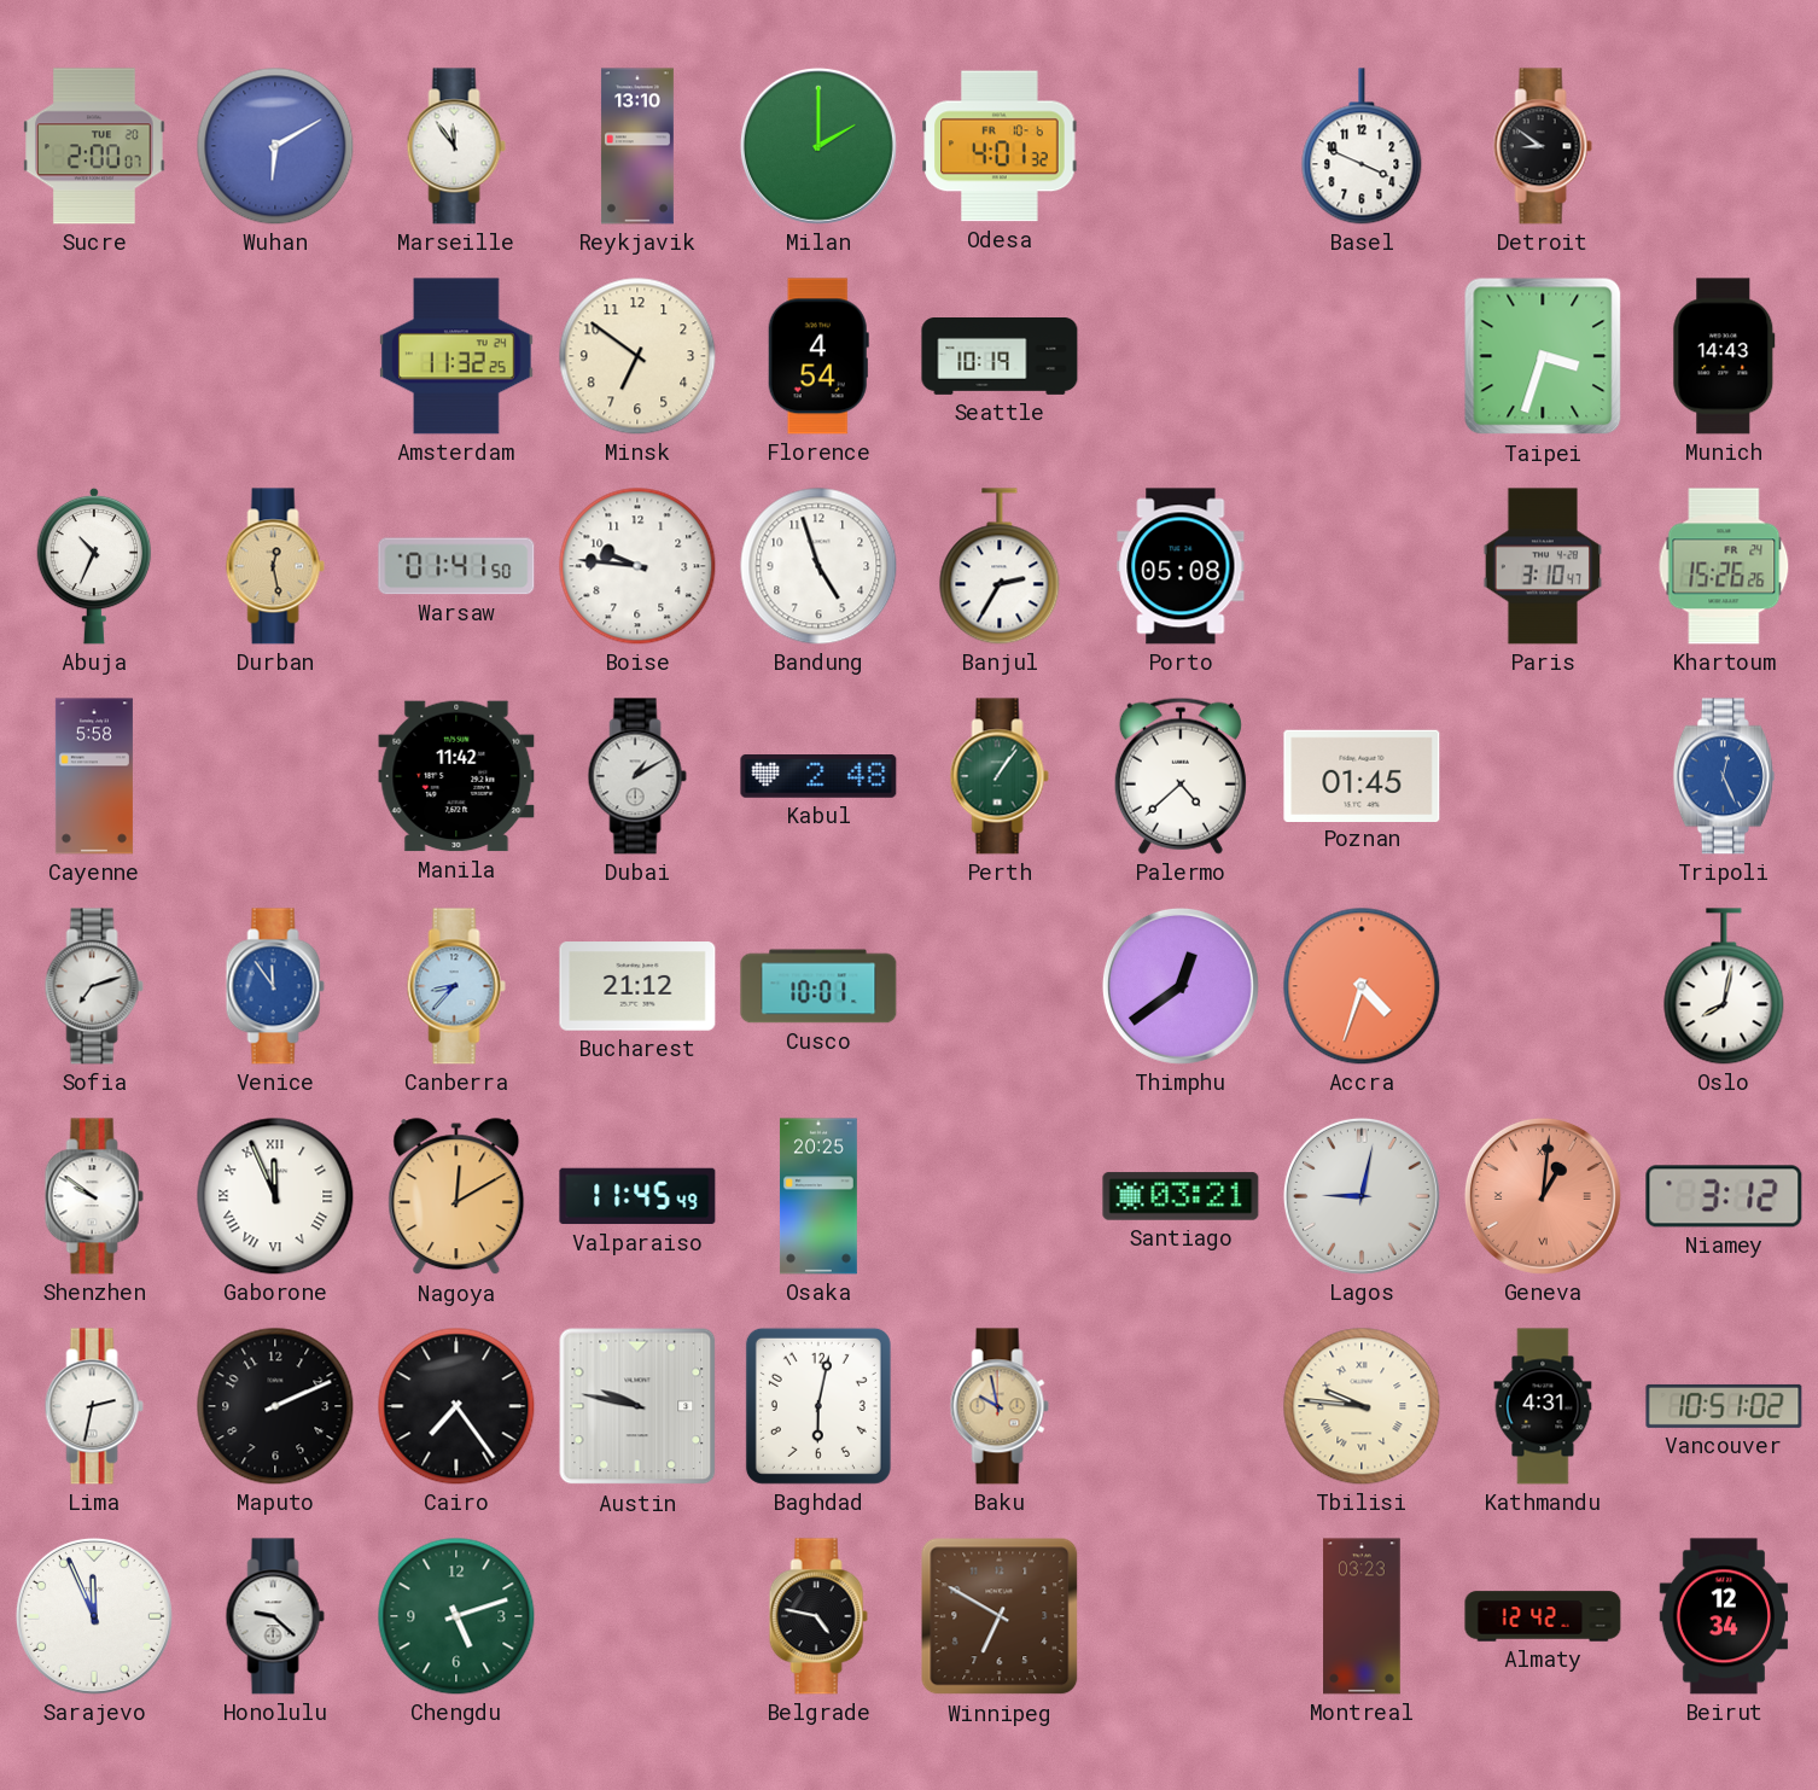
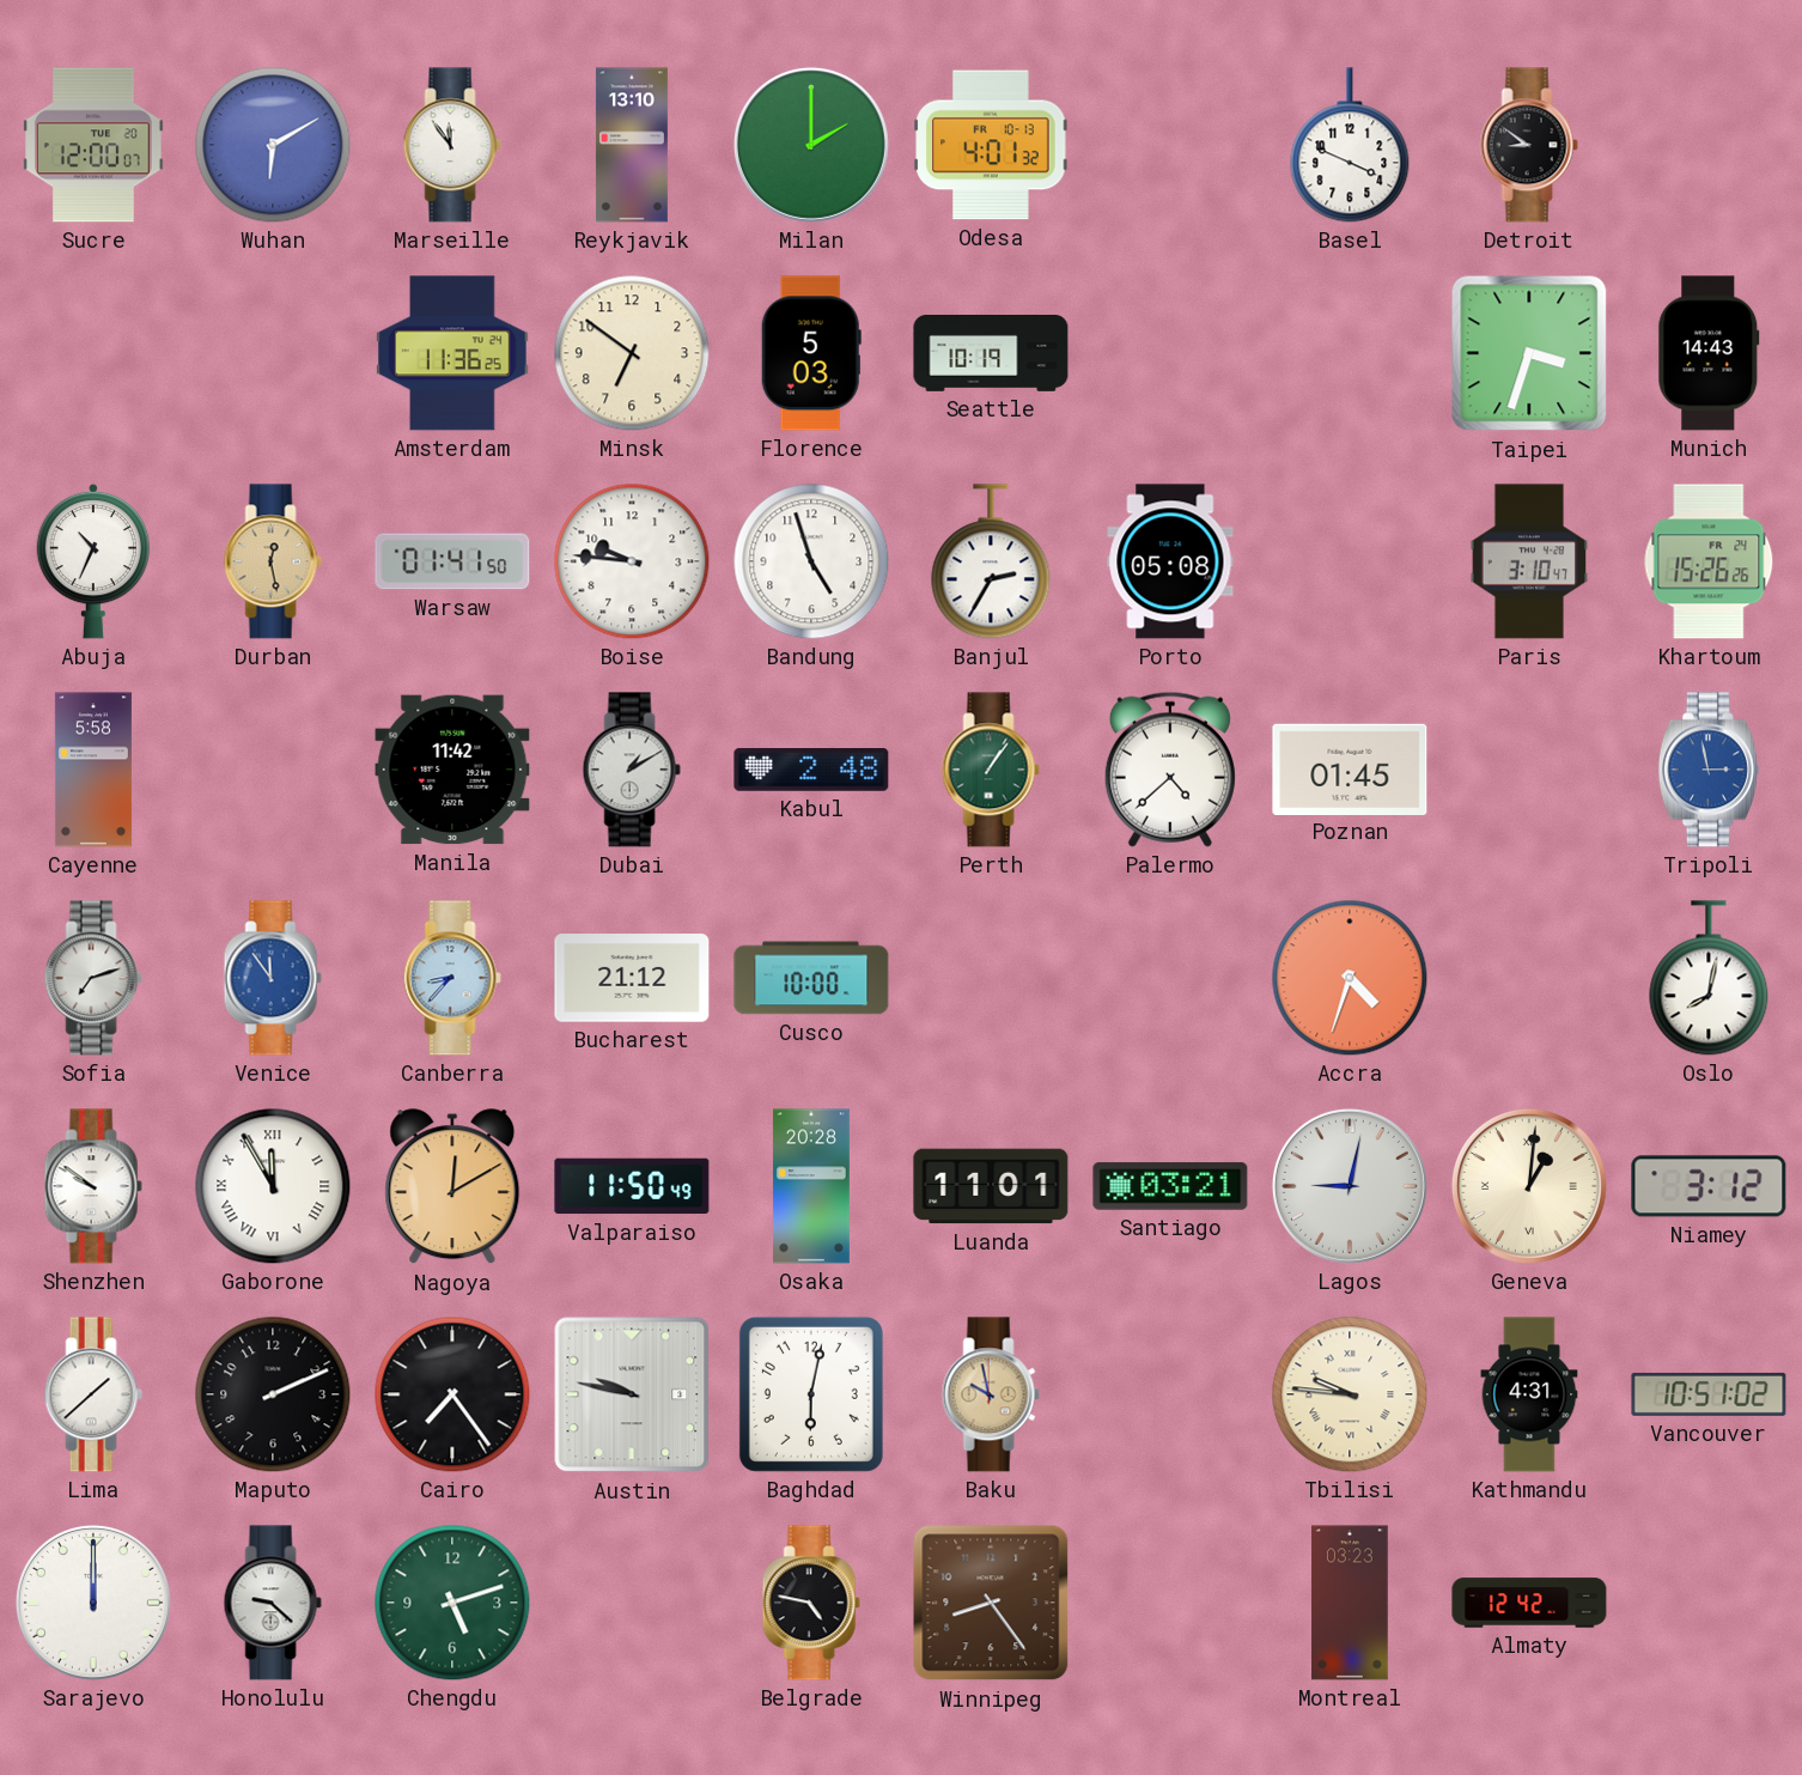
Sucre: 2:00 -> 12:00 (93, 145)
Odesa date: FR 10-6 -> FR 10-13 (991, 145)
Amsterdam: 11:32 -> 11:36 (452, 353)
Florence: 4:54 -> 5:03 (811, 353)
Tripoli: 12:26 -> 2:58 (1709, 770)
Cusco: 10:01 -> 10:00 (811, 978)
Thimphu: 12:39 -> none (1181, 986)
Gaborone: 11:56 -> 11:55 (273, 1186)
Valparaiso: 11:45 -> 11:50 (632, 1186)
Osaka: 20:25 -> 20:28 (811, 1186)
Luanda: none -> 11:01 (991, 1186)
Geneva dial: salmon -> cream (1529, 1186)
Lima: 2:32 -> 1:38 (93, 1394)
Sarajevo: 11:56 -> 12:00 (93, 1603)
Winnipeg: 6:50 -> 8:24 (991, 1603)
Beirut: 12:34 -> none (1723, 1616)
